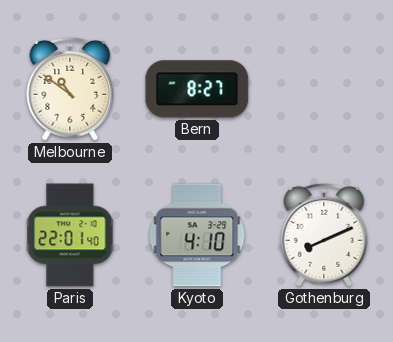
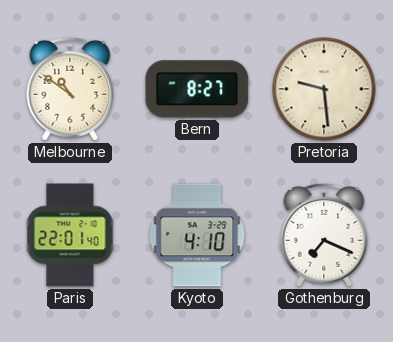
Pretoria: none -> 9:29 (324, 89)
Gothenburg: 8:11 -> 7:19 (324, 235)
